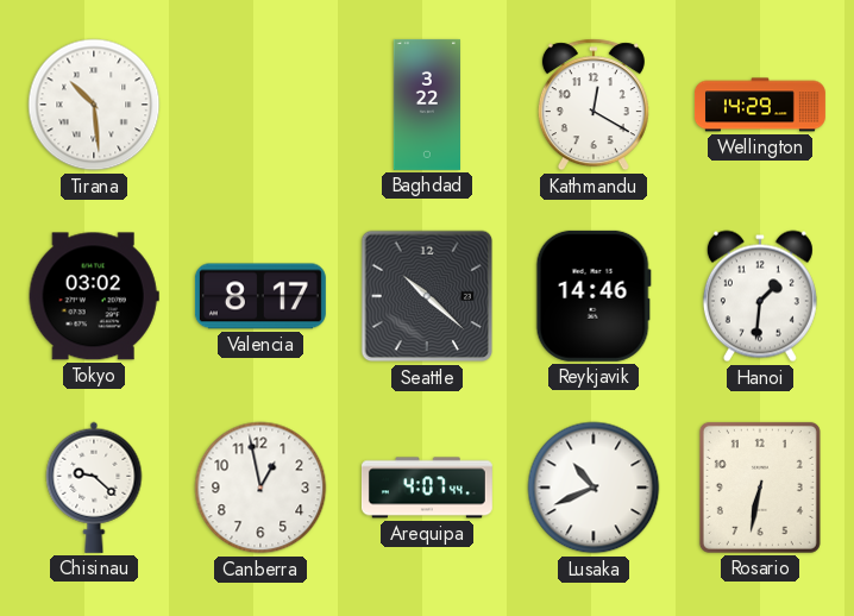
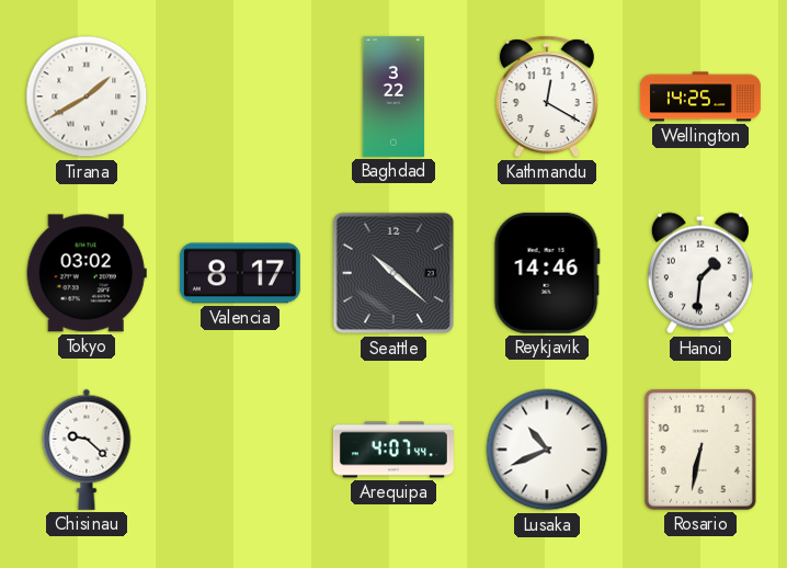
Tirana: 10:29 -> 1:40 (87, 96)
Wellington: 14:29 -> 14:25 (700, 96)
Canberra: 12:58 -> none (260, 488)
